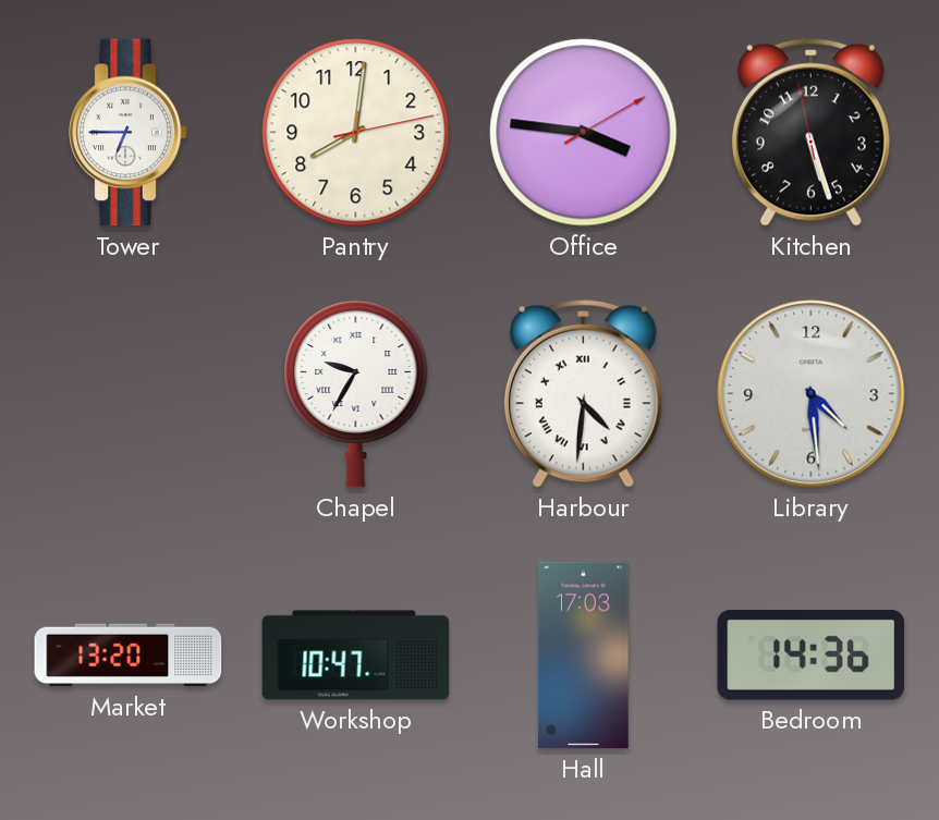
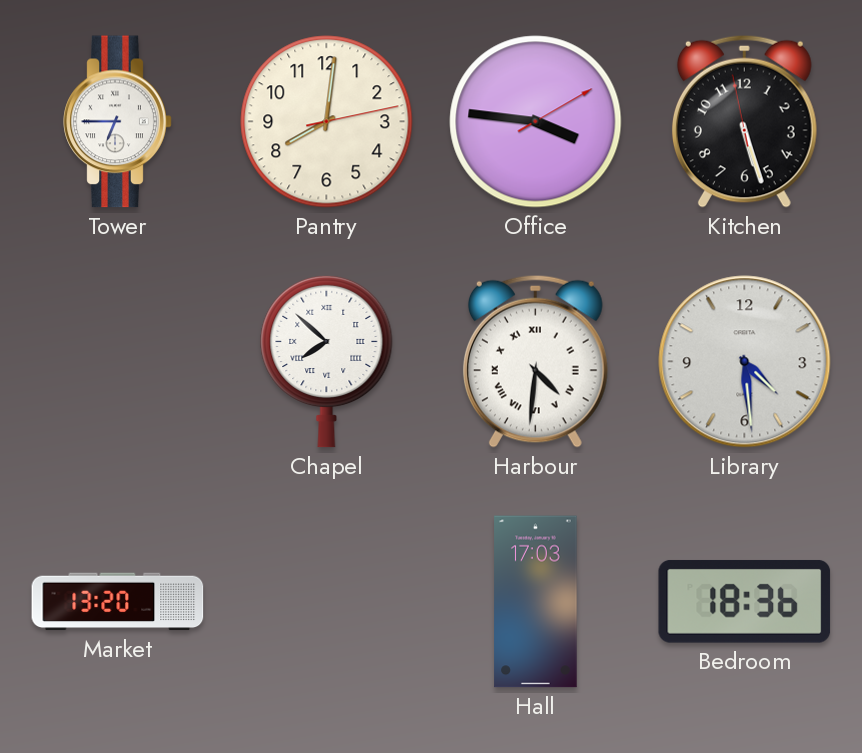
Chapel: 9:35 -> 7:52 (327, 361)
Workshop: 10:47 -> none (356, 656)
Bedroom: 14:36 -> 18:36 (745, 601)
